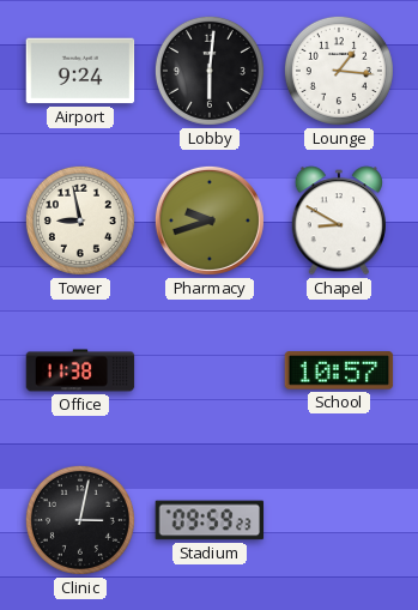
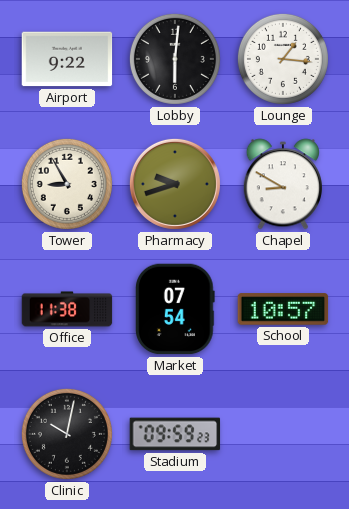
Airport: 9:24 -> 9:22 (67, 59)
Tower: 8:58 -> 8:55 (67, 184)
Market: none -> 07:54 (176, 309)
Clinic: 3:02 -> 10:02 (67, 434)
